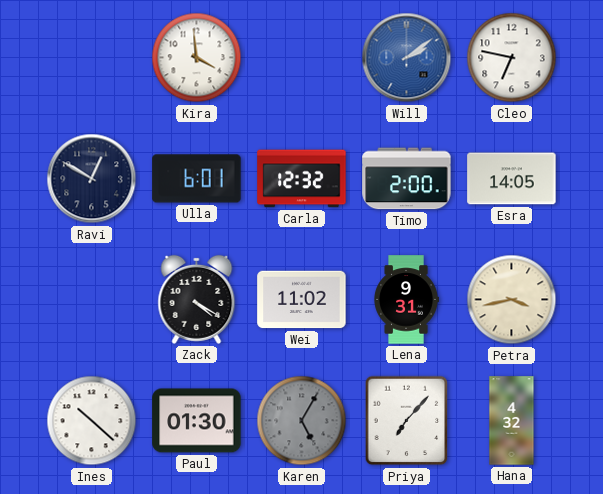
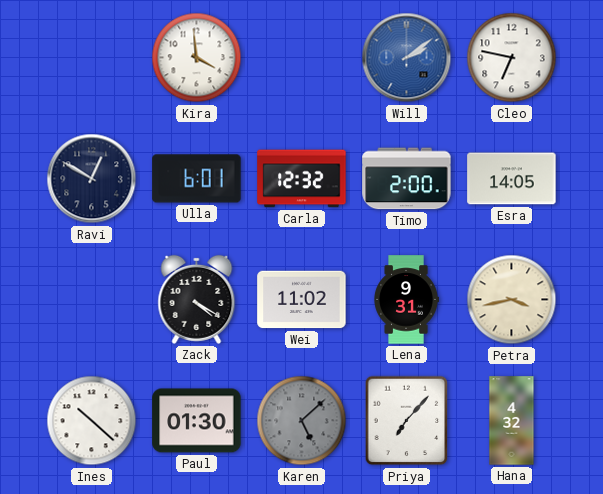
Karen: 5:05 -> 5:08 (302, 421)
